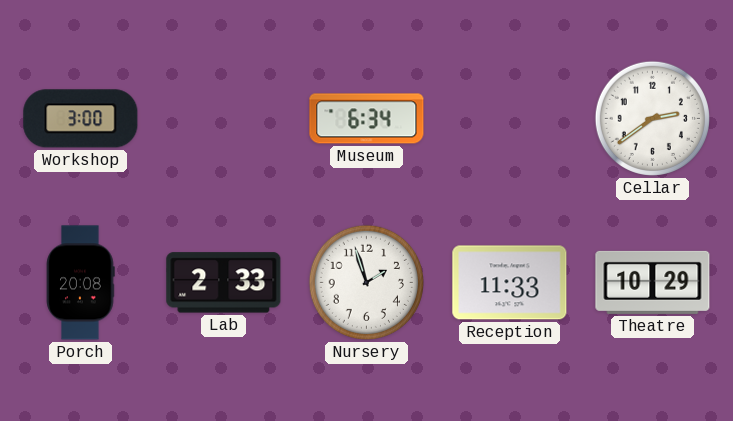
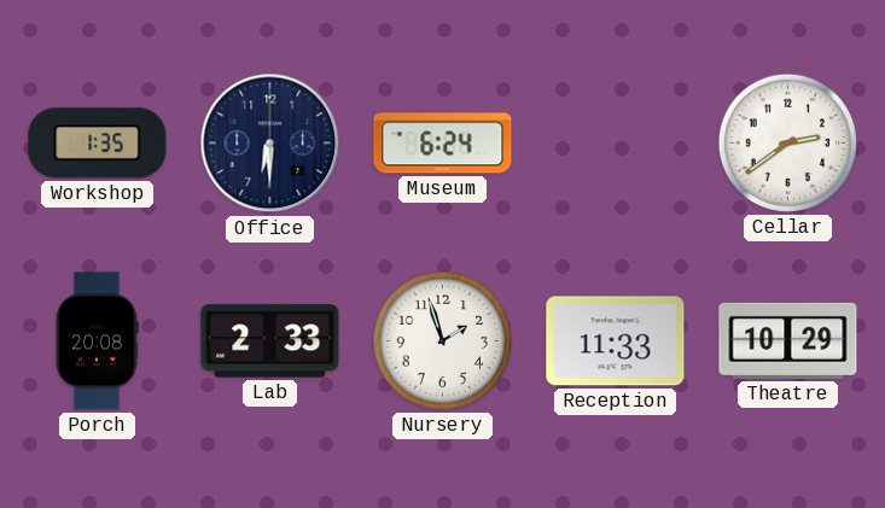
Workshop: 3:00 -> 1:35 (98, 144)
Office: none -> 6:30 (270, 144)
Museum: 6:34 -> 6:24 (443, 144)
